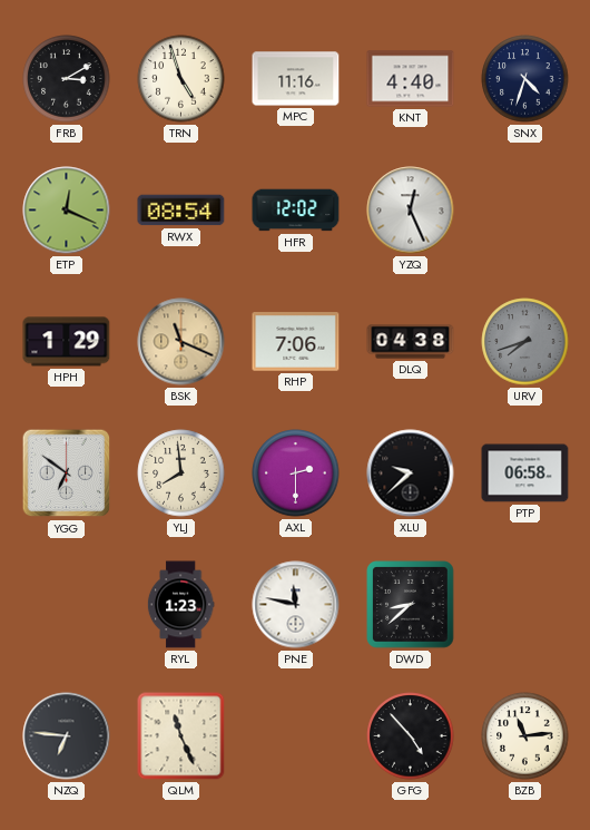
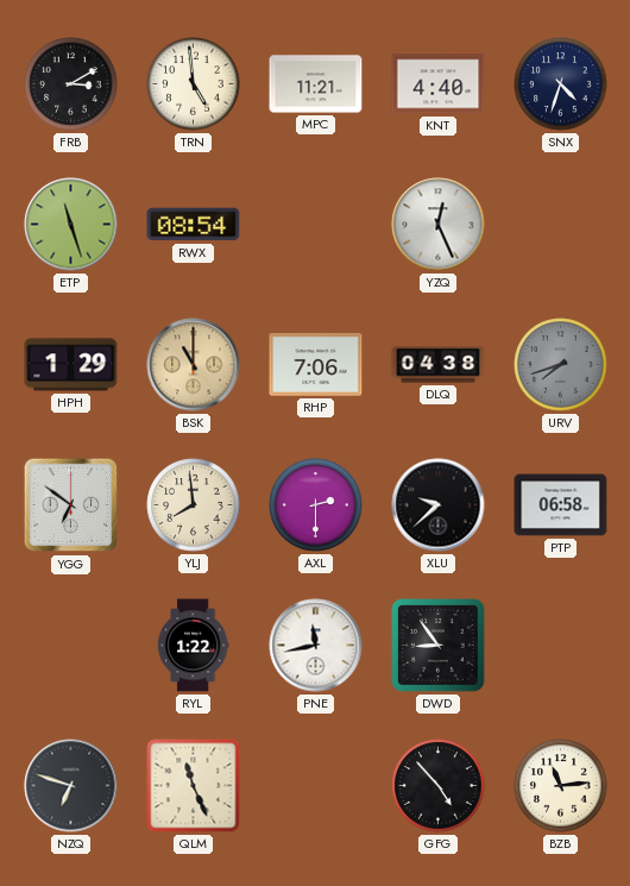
TRN: 4:57 -> 4:59 (194, 84)
MPC: 11:16 -> 11:21 (316, 84)
ETP: 12:19 -> 11:27 (71, 225)
HFR: 12:02 -> none (296, 211)
BSK: 11:19 -> 11:00 (194, 365)
RYL: 1:23 -> 1:22 (193, 646)
PNE: 11:47 -> 11:43 (316, 646)
DWD: 8:38 -> 8:54 (439, 646)
NZQ: 6:46 -> 6:48 (71, 786)
